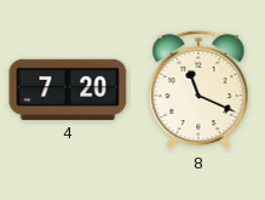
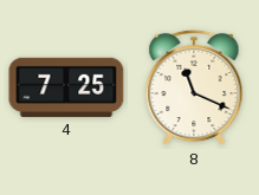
4: 7:20 -> 7:25 (66, 87)
